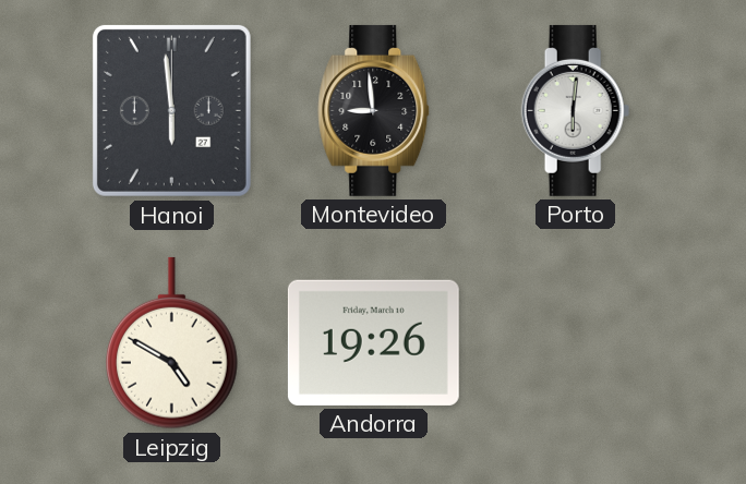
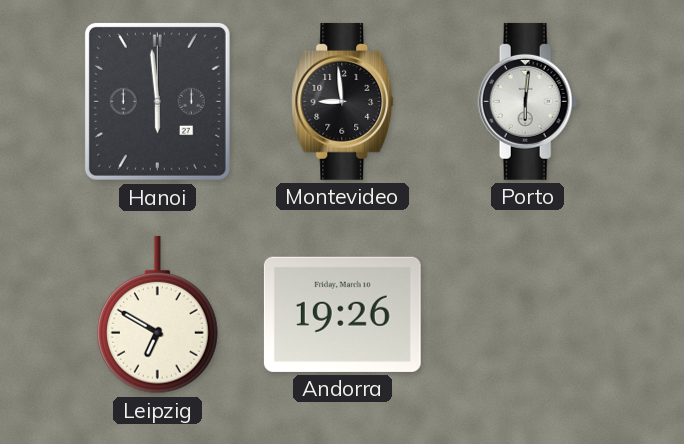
Leipzig: 4:50 -> 6:50 (158, 315)
